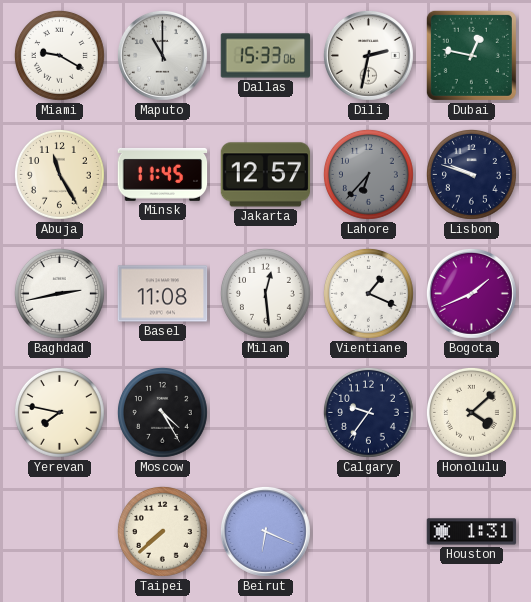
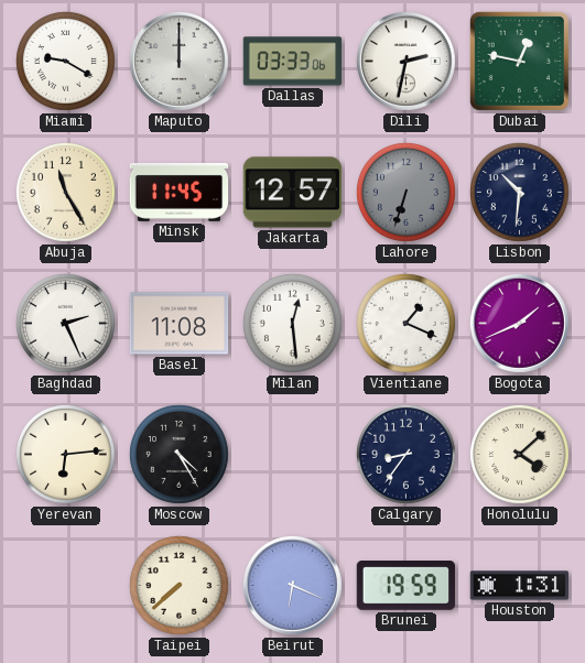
Maputo: 11:00 -> 12:00 (178, 61)
Dallas: 15:33 -> 03:33 (293, 62)
Lahore: 6:37 -> 6:33 (405, 192)
Lisbon: 9:48 -> 10:31 (519, 192)
Baghdad: 2:43 -> 2:26 (65, 323)
Yerevan: 7:47 -> 6:14 (65, 454)
Calgary: 9:36 -> 8:36 (405, 454)
Brunei: none -> 19:59 (407, 586)
